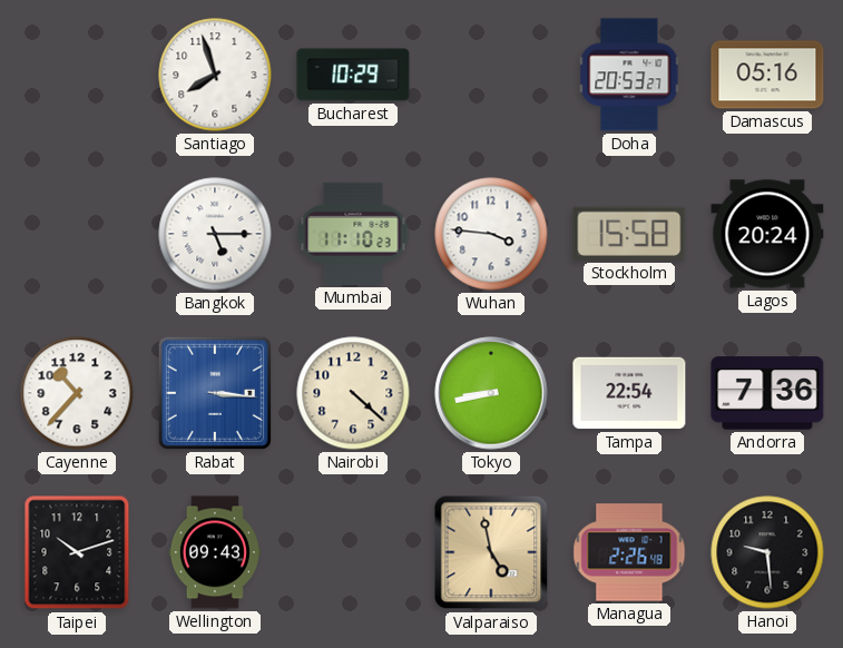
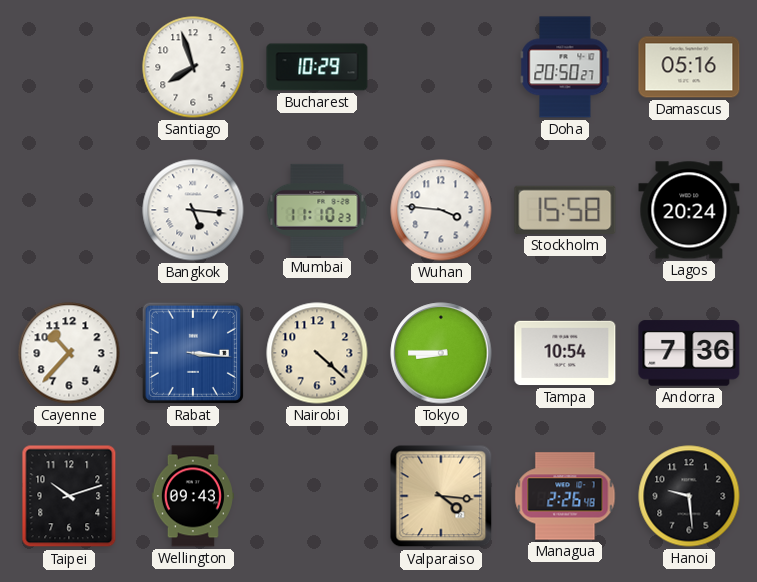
Doha: 20:53 -> 20:50 (565, 67)
Bangkok: 5:15 -> 5:16 (193, 210)
Tokyo: 8:43 -> 8:45 (441, 353)
Tampa: 22:54 -> 10:54 (565, 353)
Valparaiso: 4:58 -> 4:16 (441, 496)
